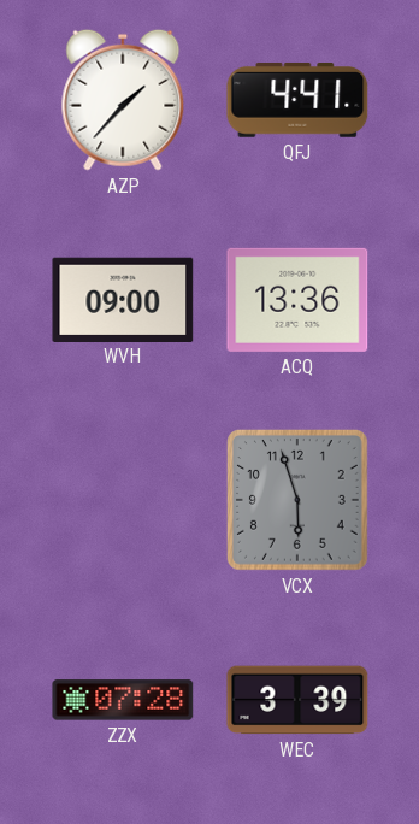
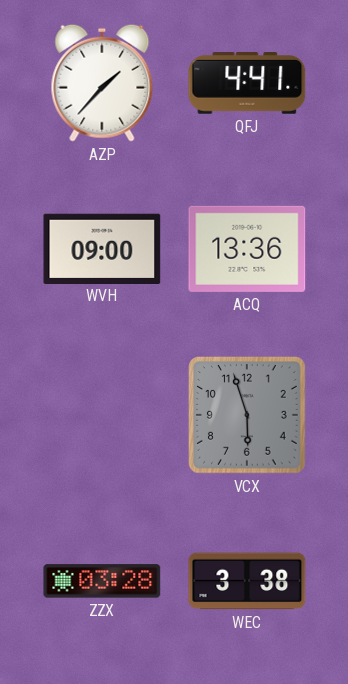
ZZX: 07:28 -> 03:28 (102, 581)
WEC: 3:39 -> 3:38 (247, 581)
